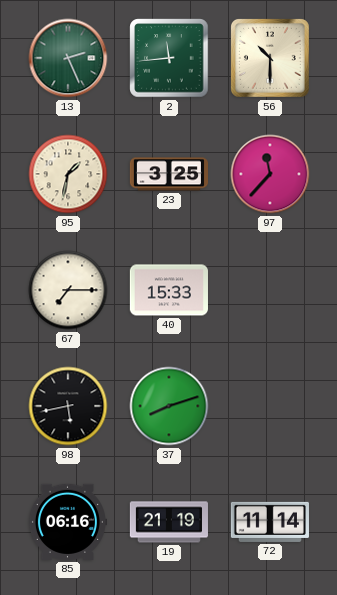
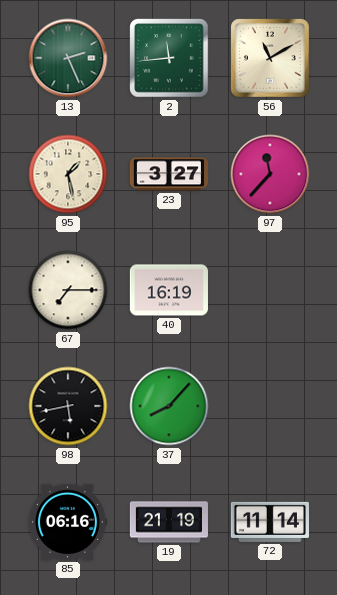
56: 10:30 -> 11:10 (270, 58)
95: 1:32 -> 1:28 (68, 174)
23: 3:25 -> 3:27 (168, 174)
40: 15:33 -> 16:19 (169, 290)
37: 8:12 -> 8:07 (169, 406)
